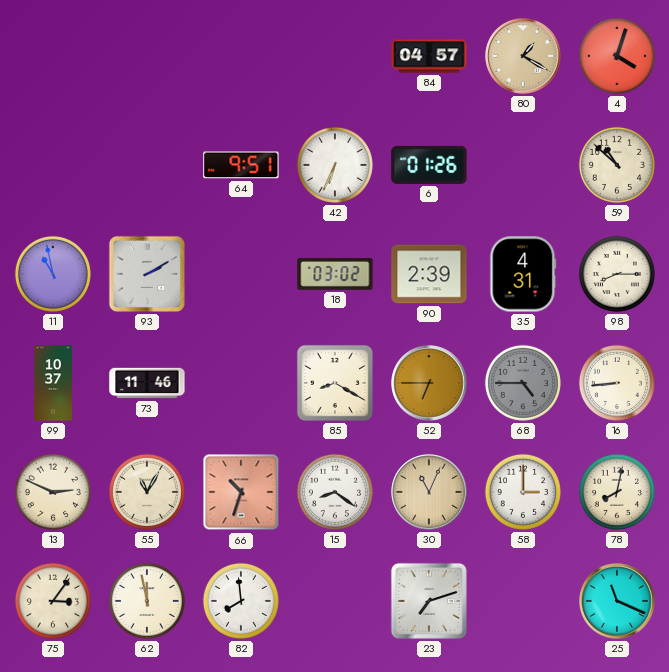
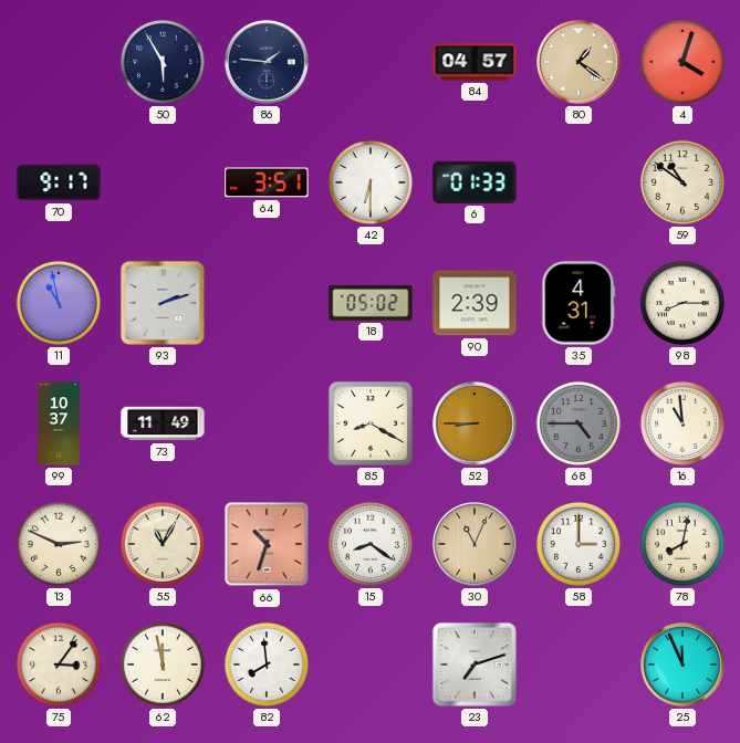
50: none -> 5:55 (163, 62)
86: none -> 1:46 (267, 62)
80: 1:20 -> 1:21 (579, 62)
70: none -> 9:17 (59, 182)
64: 9:51 -> 3:51 (267, 182)
42: 6:34 -> 6:30 (371, 182)
6: 01:26 -> 01:33 (475, 182)
59: 10:52 -> 10:51 (682, 182)
93: 2:10 -> 2:12 (163, 303)
18: 03:02 -> 05:02 (371, 303)
73: 11:46 -> 11:49 (163, 423)
52: 6:45 -> 8:45 (475, 423)
16: 8:44 -> 10:59 (682, 423)
25: 11:19 -> 11:56 (682, 664)
